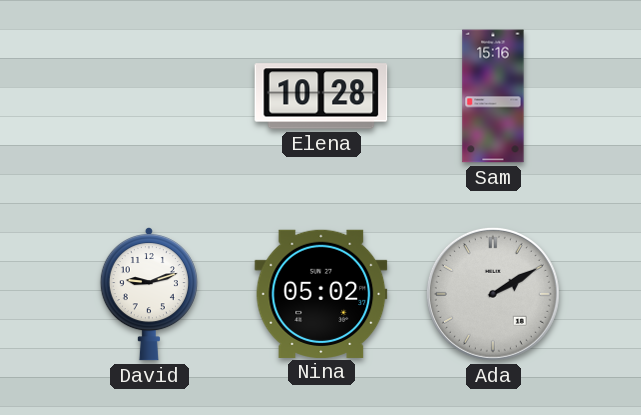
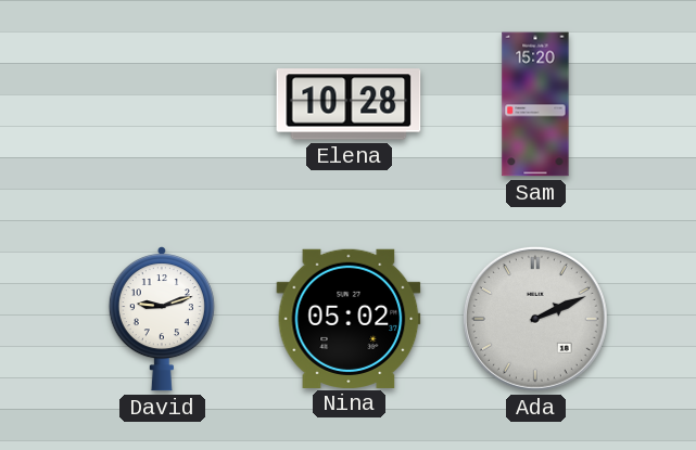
Sam: 15:16 -> 15:20 (535, 104)
Ada: 2:10 -> 2:11 (535, 319)
